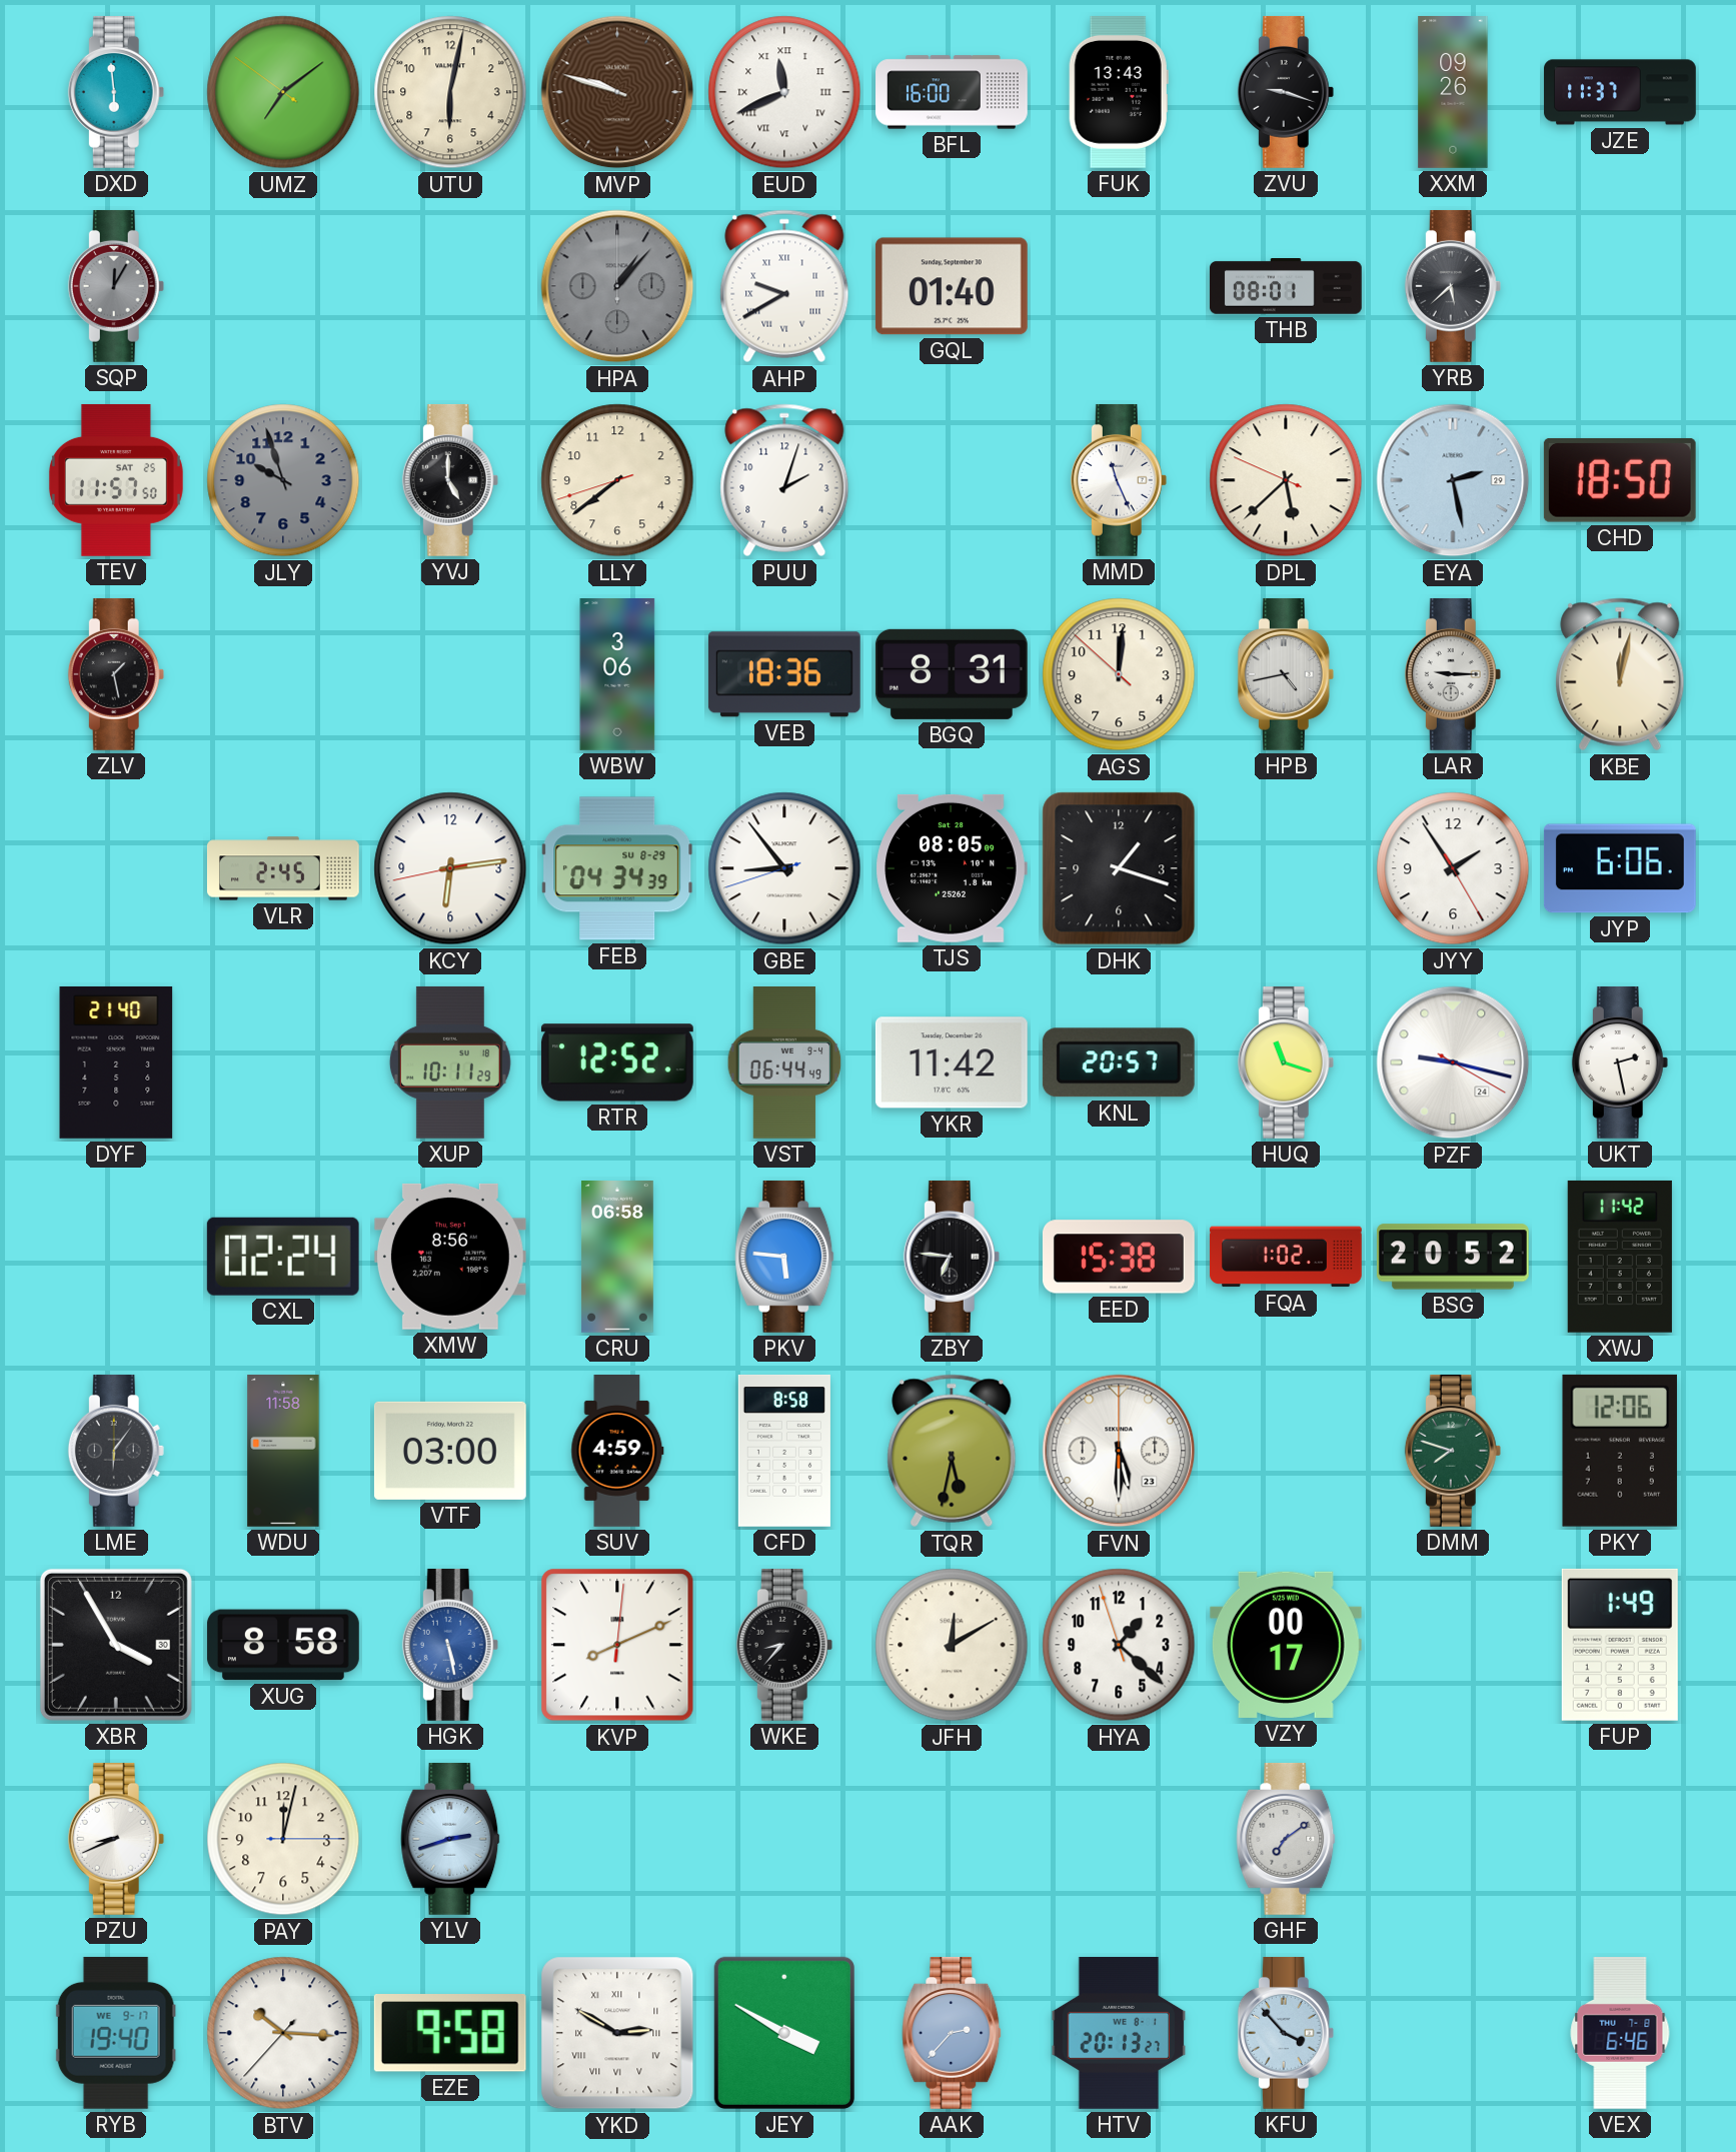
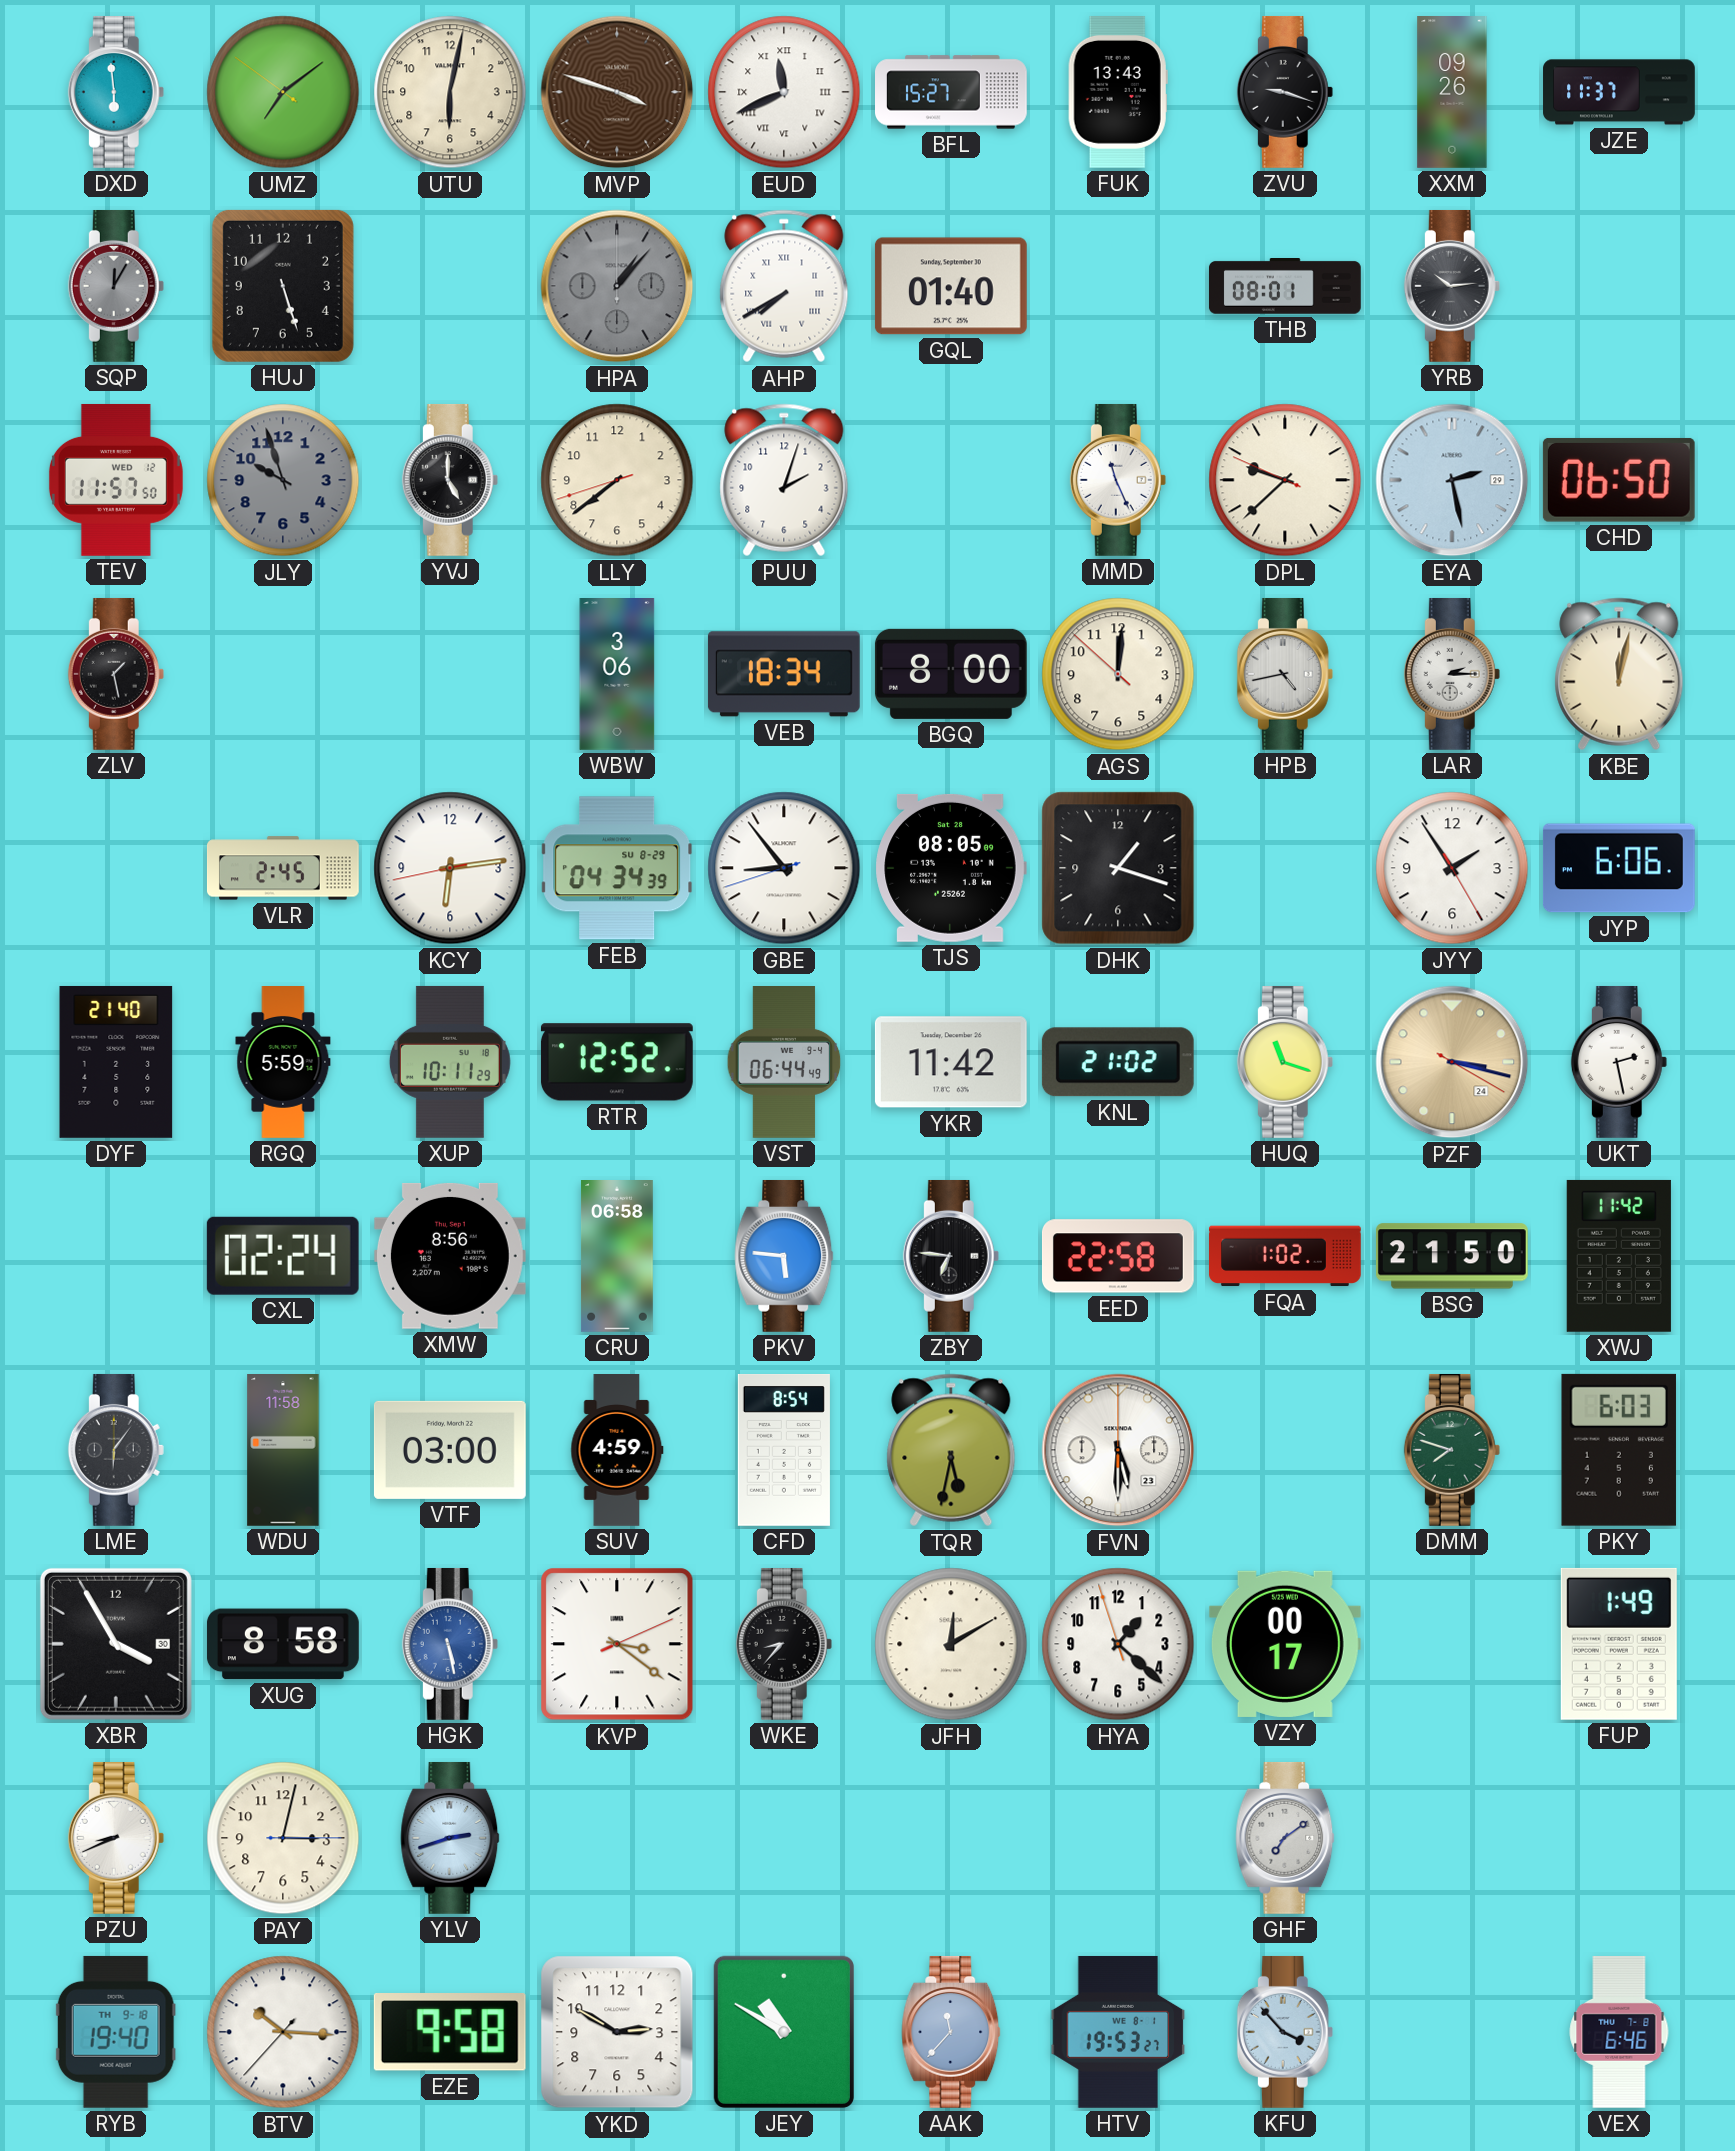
MVP: 9:48 -> 3:48 (617, 92)
BFL: 16:00 -> 15:27 (952, 92)
HUJ: none -> 5:27 (283, 286)
AHP: 9:40 -> 7:40 (784, 286)
YRB: 5:38 -> 10:14 (1452, 286)
TEV date: SAT 25 -> WED 12 (116, 480)
DPL: 5:37 -> 9:37 (1285, 480)
CHD: 18:50 -> 06:50 (1619, 480)
VEB: 18:36 -> 18:34 (784, 674)
BGQ: 8:31 -> 8:00 (951, 674)
LAR: 9:15 -> 2:15 (1452, 674)
RGQ: none -> 5:59 (283, 1063)
KNL: 20:57 -> 21:02 (1118, 1062)
PZF: 9:17 -> 3:17 (1452, 1062)
PZF dial: white -> champagne (1452, 1062)
EED: 15:38 -> 22:58 (1118, 1256)
BSG: 20:52 -> 21:50 (1452, 1256)
CFD: 8:58 -> 8:54 (784, 1450)
PKY: 12:06 -> 6:03 (1619, 1450)
KVP: 8:11 -> 3:21 (617, 1644)
PAY: 12:02 -> 3:02 (283, 1838)
RYB date: WE 9-17 -> TH 9-18 (116, 2032)
YKD numerals: Roman -> Arabic (617, 2032)
JEY: 3:50 -> 10:50 (784, 2032)
AAK: 2:37 -> 11:37 (951, 2032)
HTV: 20:13 -> 19:53 (1118, 2032)
